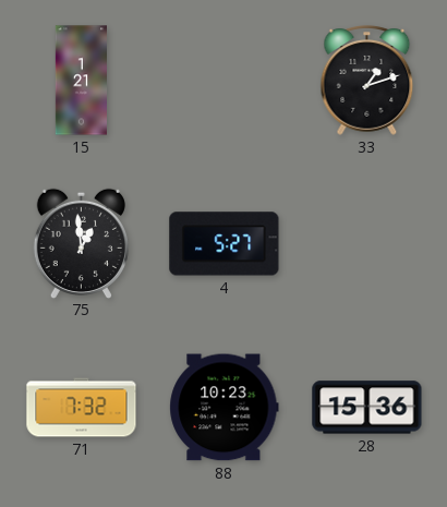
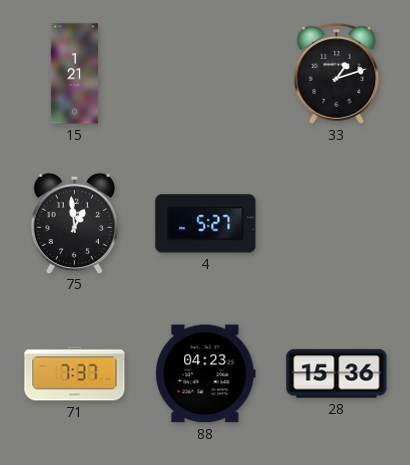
71: 7:32 -> 7:37 (75, 374)
88: 10:23 -> 04:23 (206, 374)
